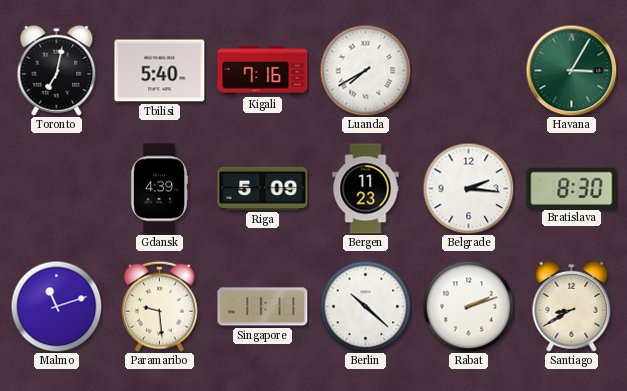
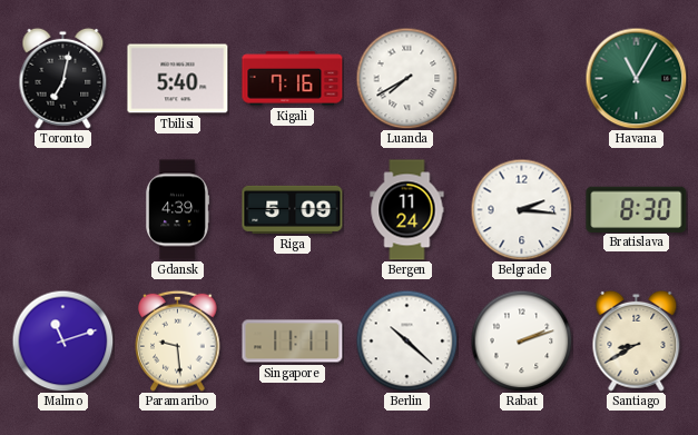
Havana: 3:05 -> 11:05 (636, 78)
Bergen: 11:23 -> 11:24 (407, 210)
